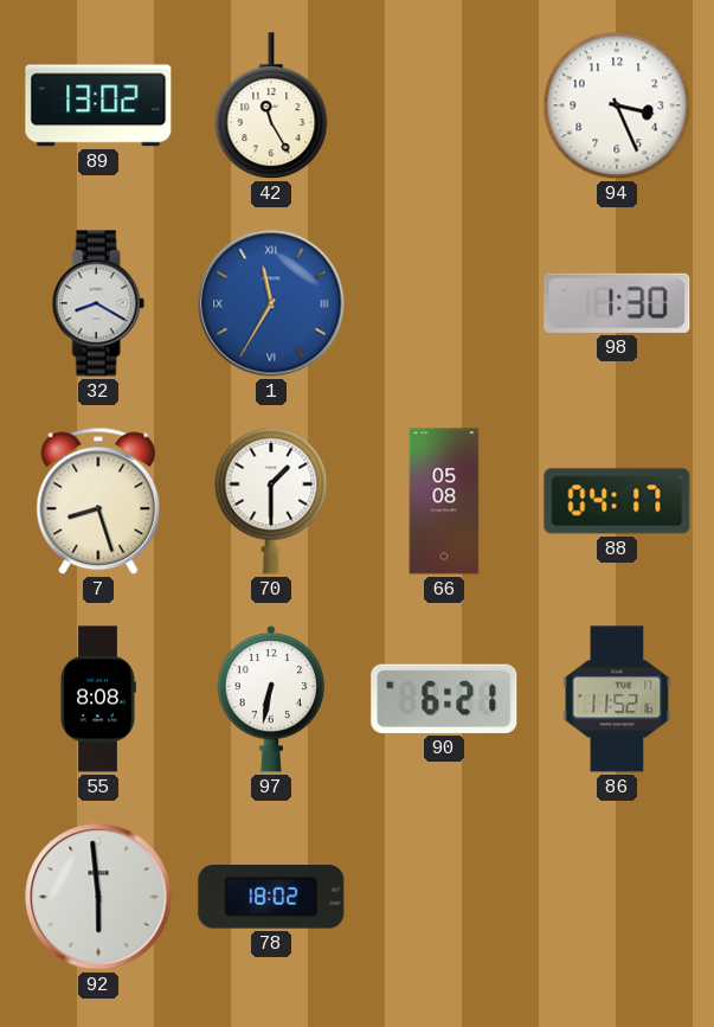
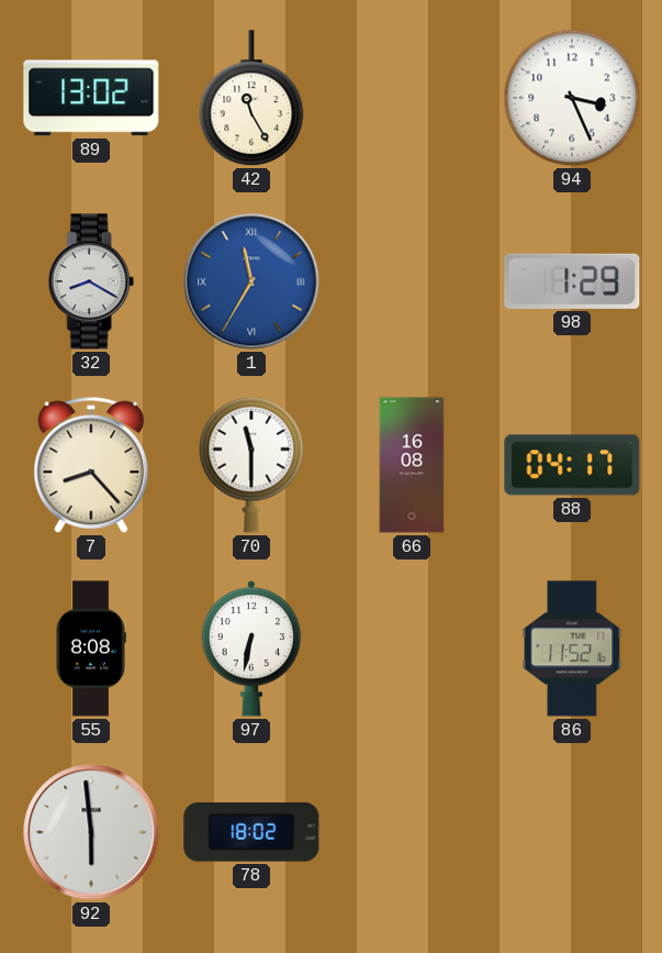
98: 1:30 -> 1:29 (572, 281)
7: 8:27 -> 8:23 (91, 465)
70: 1:30 -> 11:30 (251, 465)
66: 05:08 -> 16:08 (412, 465)
90: 6:21 -> none (444, 699)
